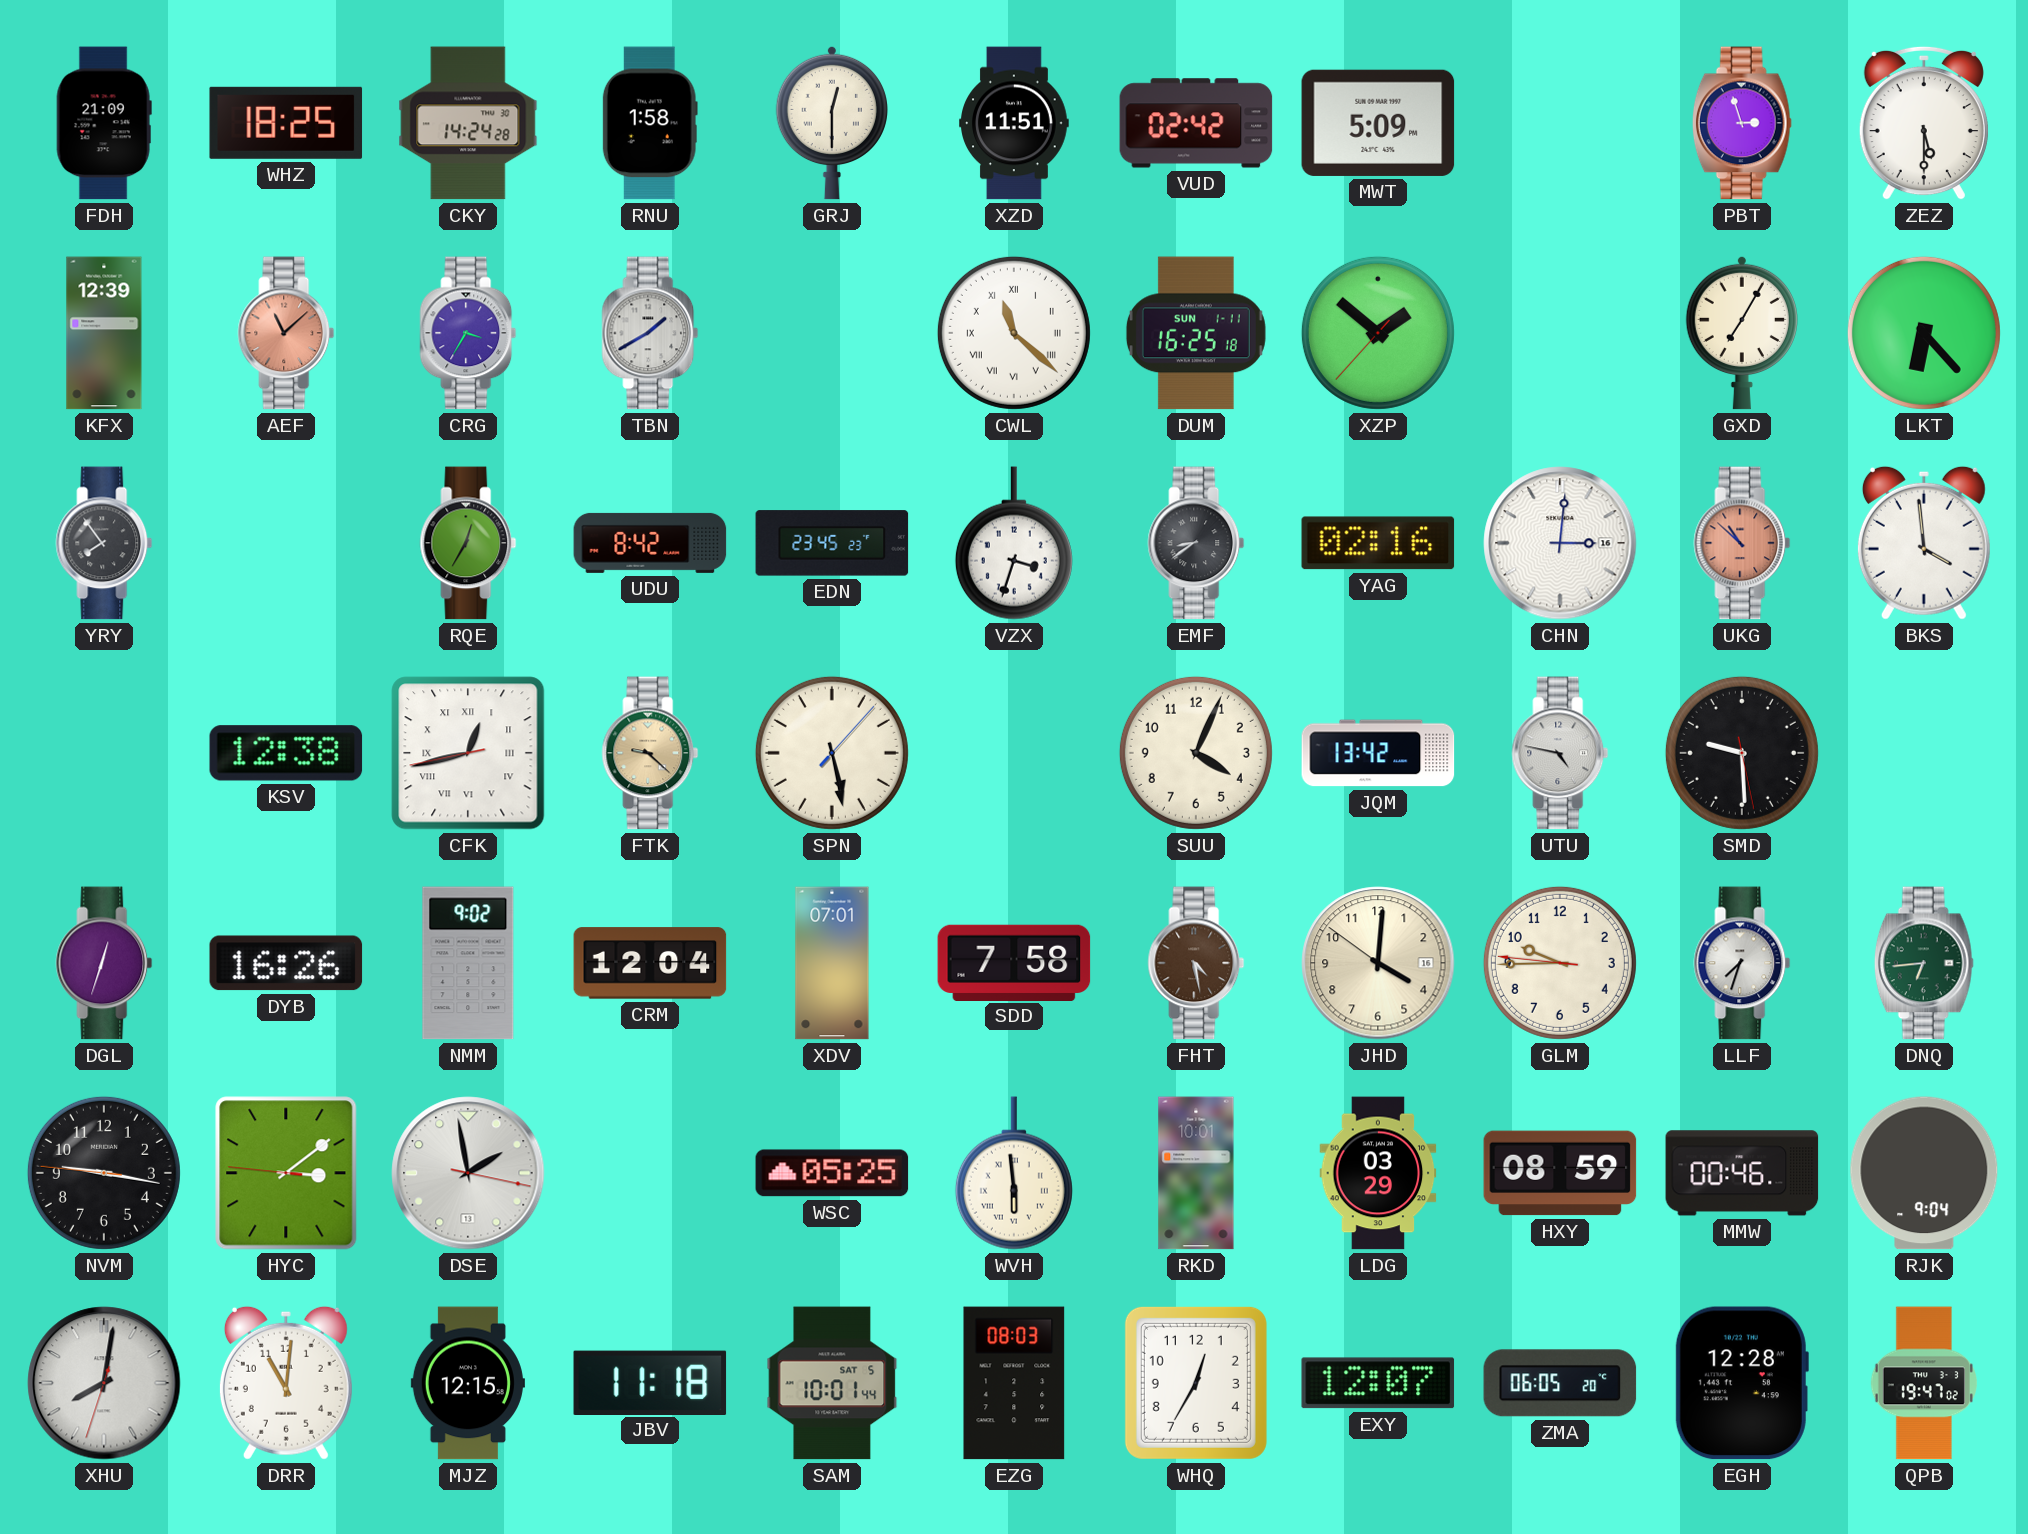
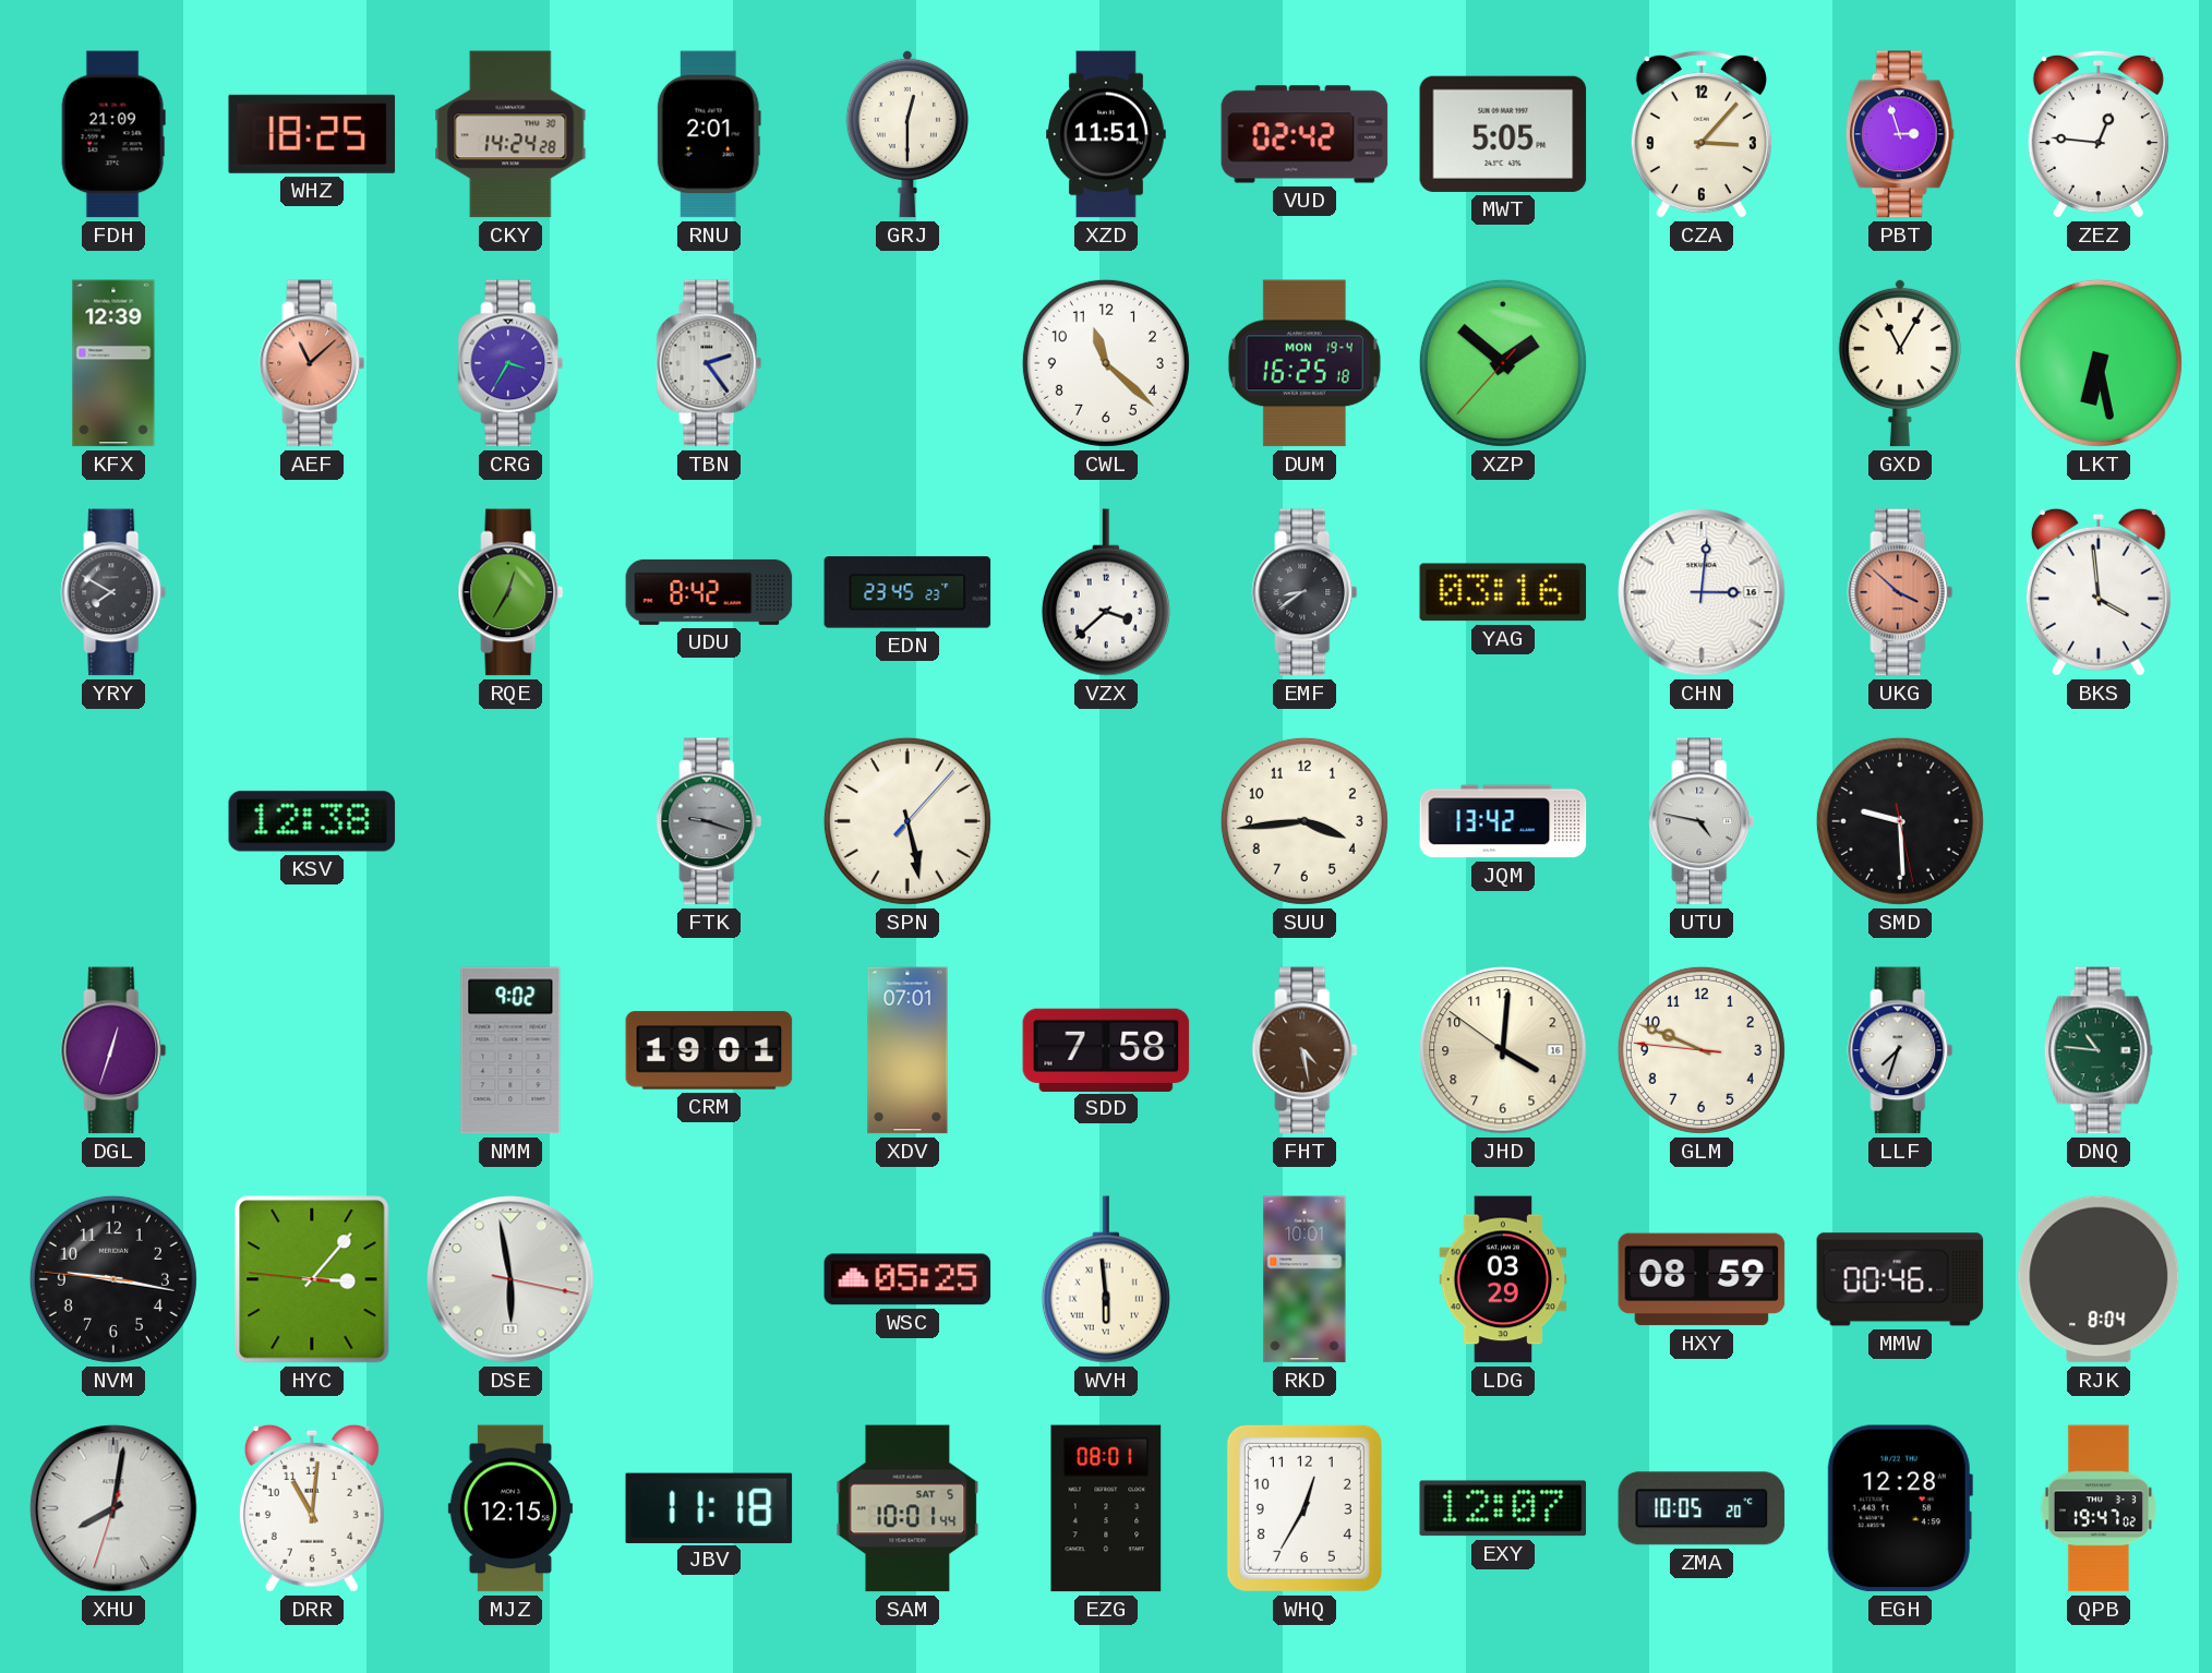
RNU: 1:58 -> 2:01 (709, 134)
MWT: 5:09 -> 5:05 (1503, 134)
CZA: none -> 3:07 (1702, 134)
ZEZ: 5:30 -> 12:46 (2099, 134)
TBN: 1:40 -> 2:24 (709, 363)
CWL numerals: Roman -> Arabic (1106, 363)
DUM date: SUN 1-11 -> MON 19-4 (1305, 363)
GXD: 7:05 -> 11:05 (1900, 363)
LKT: 6:23 -> 6:28 (2099, 363)
YRY: 7:54 -> 7:50 (113, 592)
VZX: 3:33 -> 3:38 (1106, 592)
YAG: 02:16 -> 03:16 (1503, 592)
UKG: 10:52 -> 3:52 (1900, 592)
CFK: 12:42 -> none (468, 753)
FTK: 9:22 -> 9:18 (709, 821)
FTK dial: champagne -> grey (709, 821)
SUU: 4:04 -> 3:44 (1305, 821)
DYB: 16:26 -> none (286, 963)
CRM: 12:04 -> 19:01 (709, 1050)
GLM: 9:44 -> 9:48 (1702, 1050)
DNQ: 6:44 -> 10:46 (2099, 1050)
HYC: 3:08 -> 3:06 (312, 1279)
DSE: 1:58 -> 5:58 (510, 1279)
RJK: 9:04 -> 8:04 (2099, 1279)
EZG: 08:03 -> 08:01 (1106, 1508)
ZMA: 06:05 -> 10:05 (1702, 1508)
